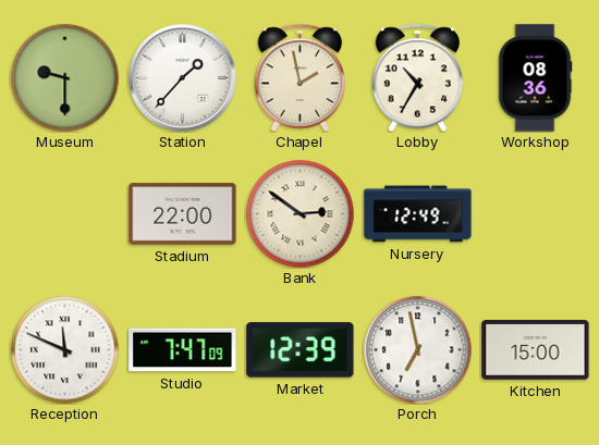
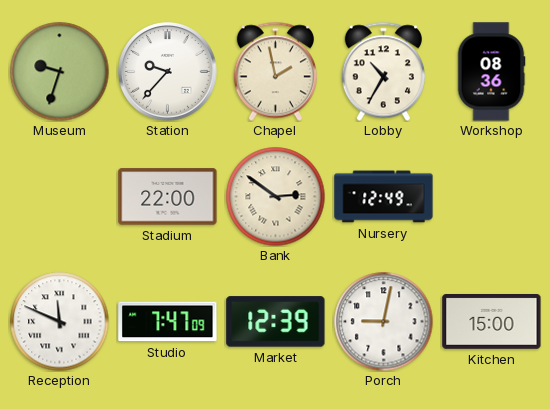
Museum: 9:30 -> 9:33 (60, 72)
Station: 1:37 -> 9:37 (168, 72)
Porch: 6:58 -> 9:02 (384, 322)
